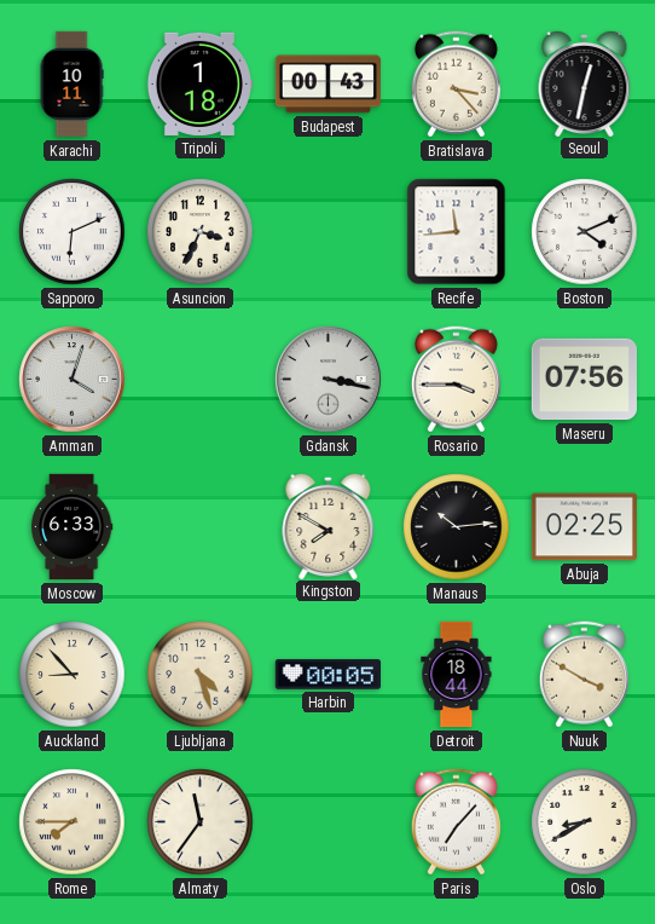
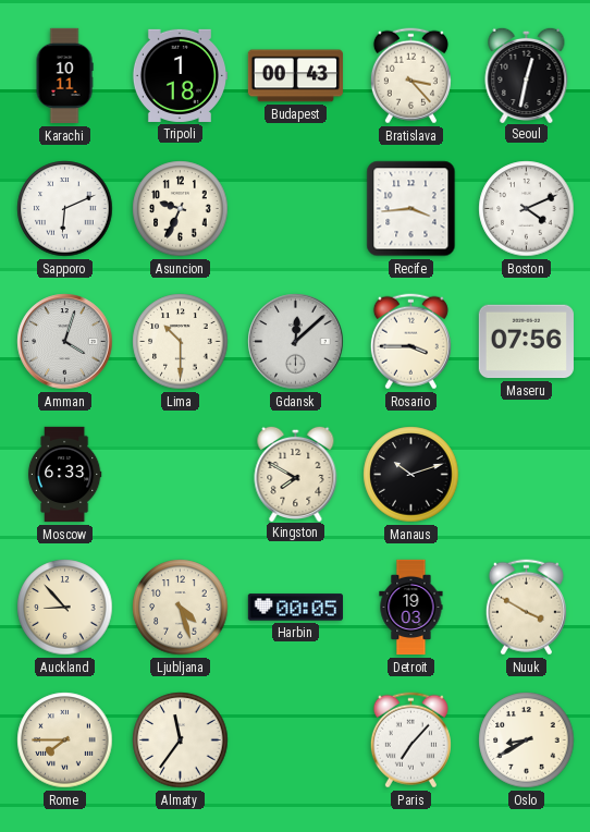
Asuncion: 3:34 -> 9:34 (181, 209)
Recife: 11:44 -> 3:44 (411, 209)
Lima: none -> 10:30 (181, 342)
Gdansk: 3:17 -> 12:08 (296, 342)
Manaus: 10:14 -> 10:12 (411, 475)
Abuja: 02:25 -> none (584, 527)
Detroit: 18:44 -> 19:03 (411, 608)
